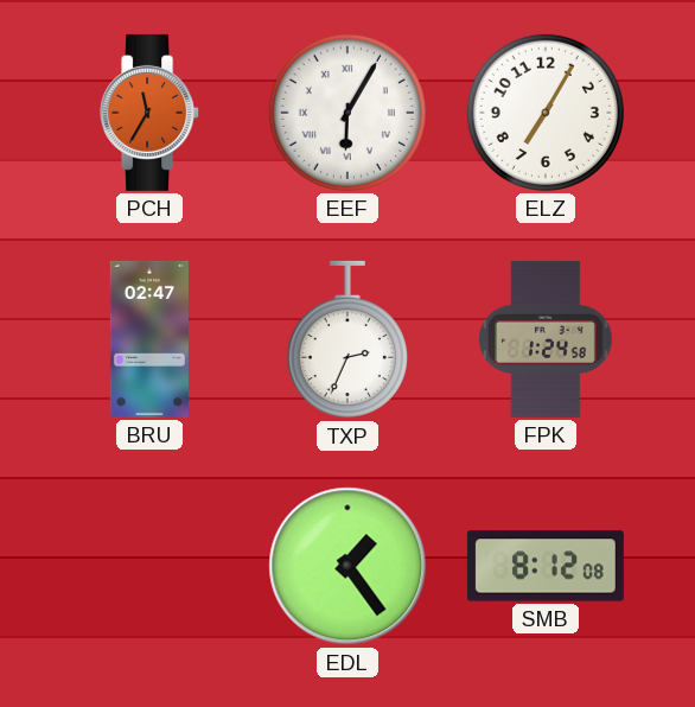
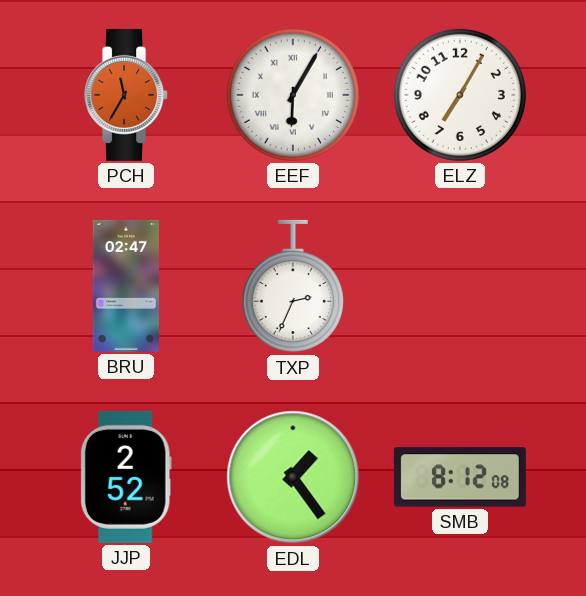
FPK: 1:24 -> none (546, 339)
JJP: none -> 2:52 (126, 477)
